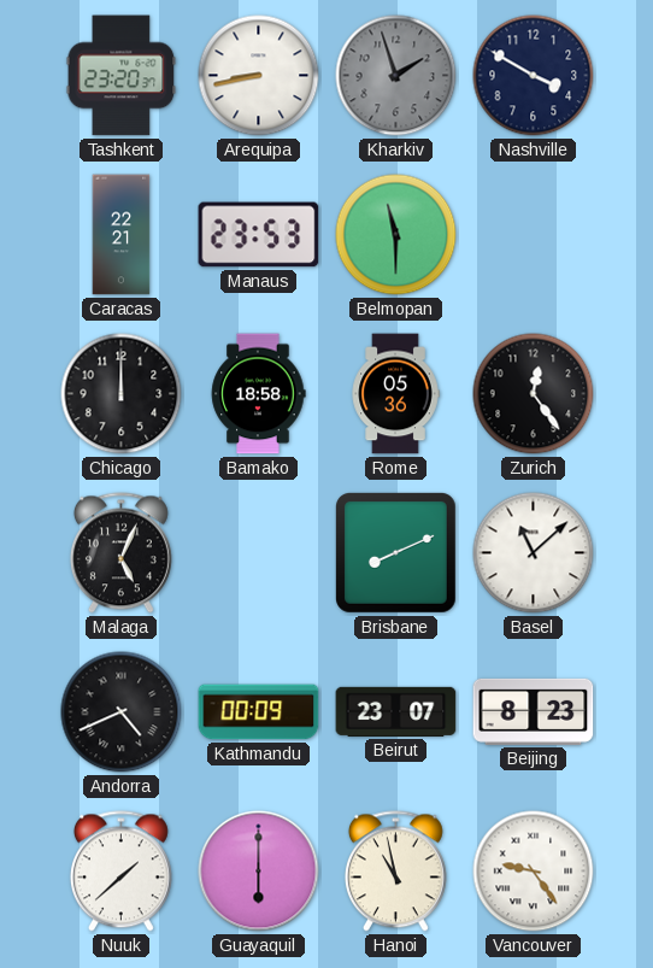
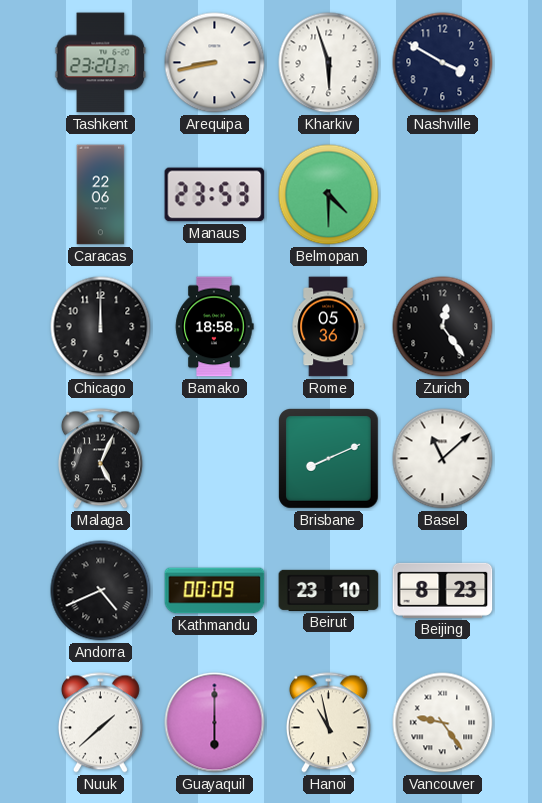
Kharkiv: 1:57 -> 5:57 (329, 63)
Kharkiv dial: grey -> white (329, 63)
Caracas: 22:21 -> 22:06 (101, 195)
Belmopan: 11:30 -> 4:30 (329, 195)
Beirut: 23:07 -> 23:10 (329, 590)
